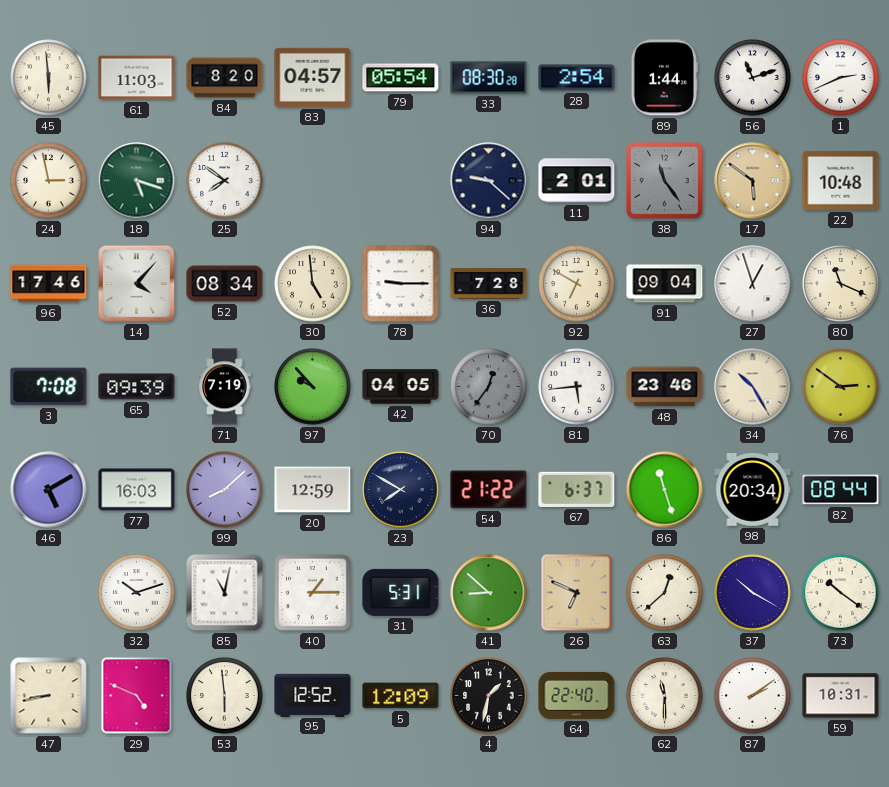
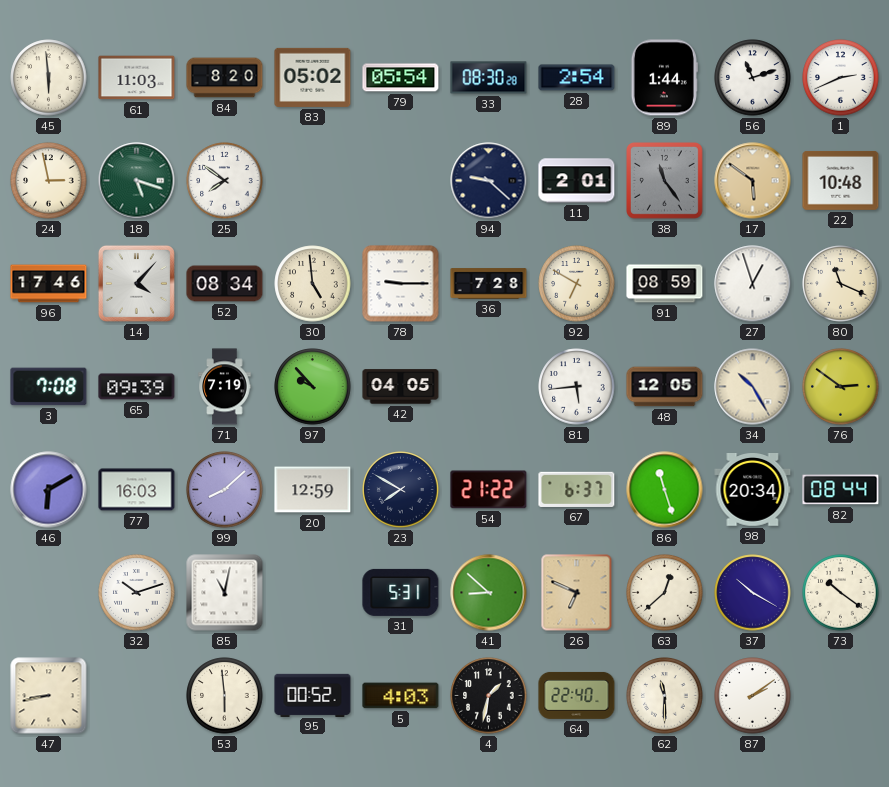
83: 04:57 -> 05:02 (313, 77)
91: 09:04 -> 08:59 (665, 284)
70: 12:36 -> none (489, 387)
48: 23:46 -> 12:05 (665, 387)
46: 5:10 -> 6:10 (49, 490)
40: 1:15 -> none (313, 593)
29: 4:49 -> none (137, 696)
95: 12:52 -> 00:52 (313, 695)
5: 12:09 -> 4:03 (401, 696)
59: 10:31 -> none (841, 696)
